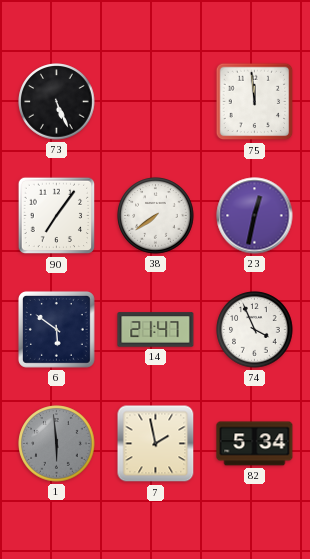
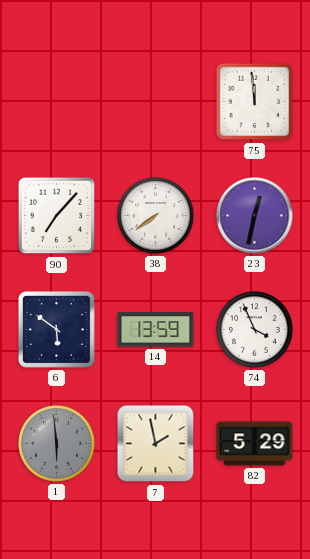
73: 5:26 -> none (57, 102)
90: 7:06 -> 7:07 (57, 216)
14: 21:47 -> 13:59 (156, 330)
82: 5:34 -> 5:29 (255, 444)
